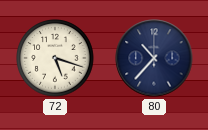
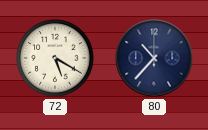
72: 5:18 -> 5:20 (55, 58)
